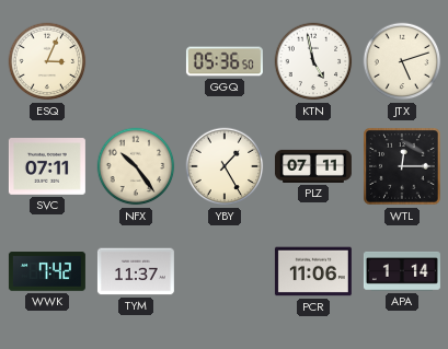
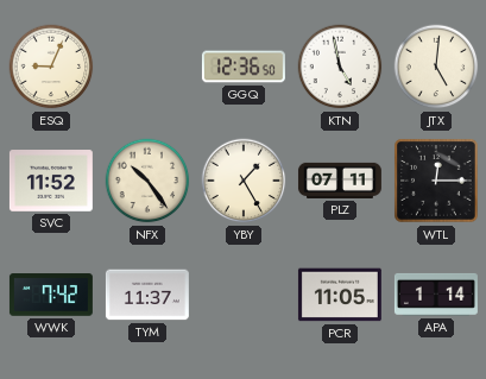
ESQ: 3:04 -> 9:04 (51, 67)
GGQ: 05:36 -> 12:36 (244, 67)
JTX: 5:12 -> 5:01 (436, 67)
SVC: 07:11 -> 11:52 (51, 182)
PCR: 11:06 -> 11:05 (340, 295)
